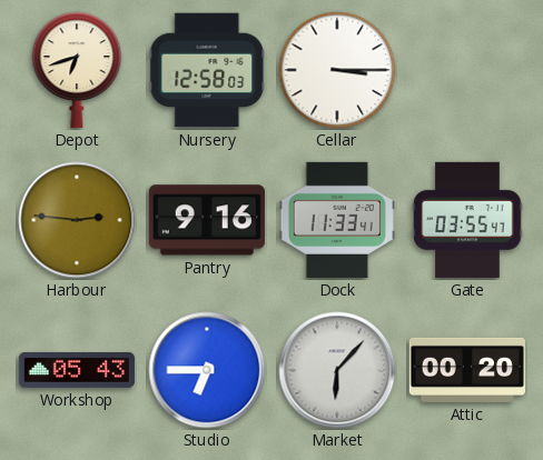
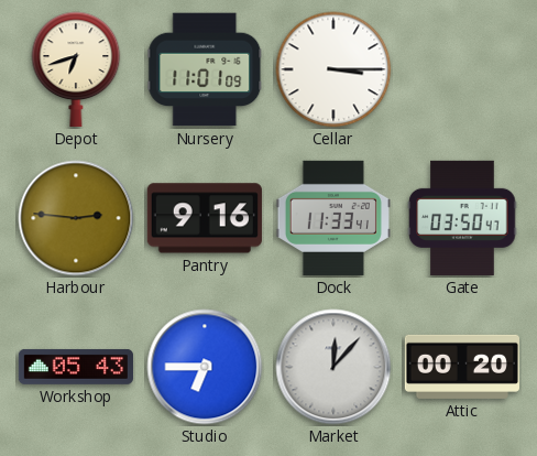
Nursery: 12:58 -> 11:01 (205, 69)
Gate: 03:55 -> 03:50 (462, 218)
Market: 6:07 -> 12:07 (333, 367)
